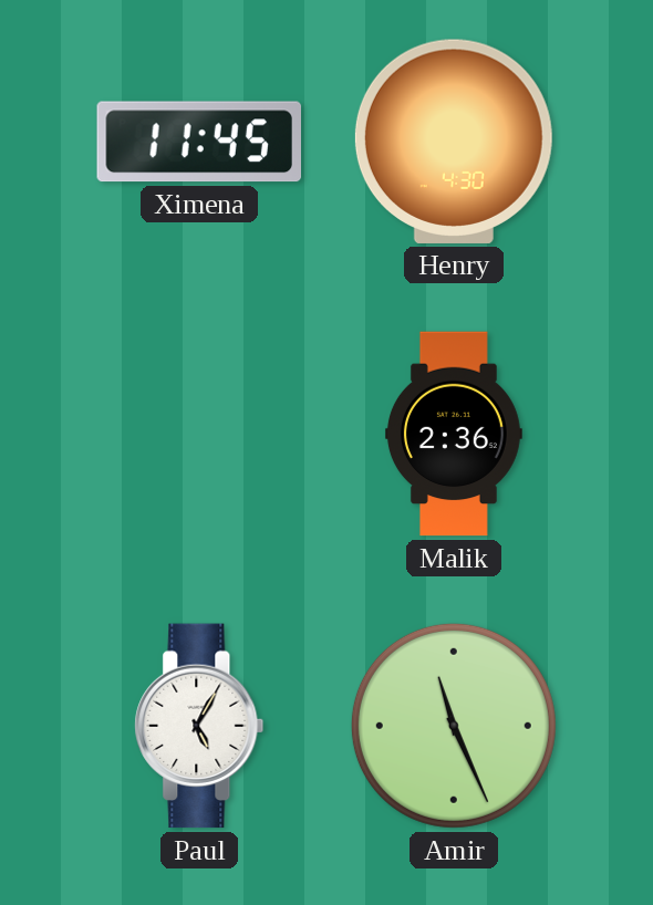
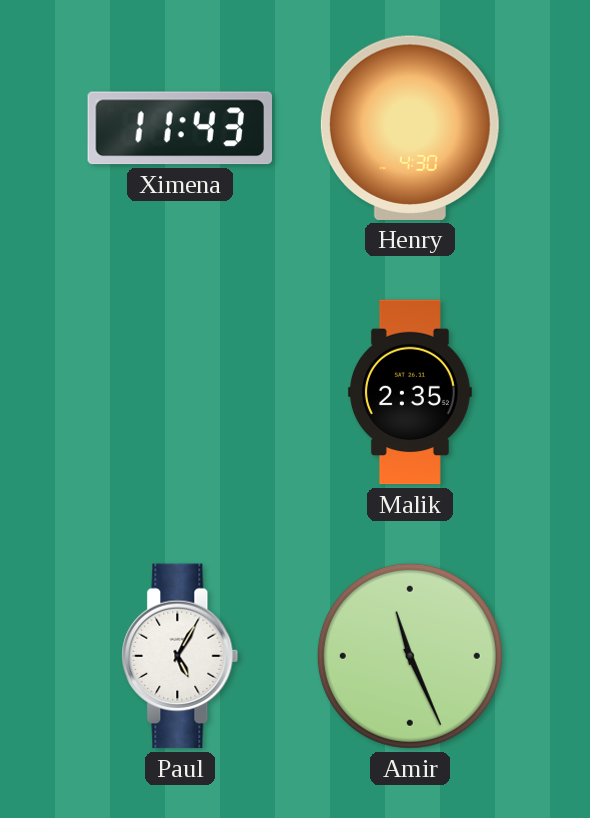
Ximena: 11:45 -> 11:43 (179, 128)
Malik: 2:36 -> 2:35 (410, 392)
